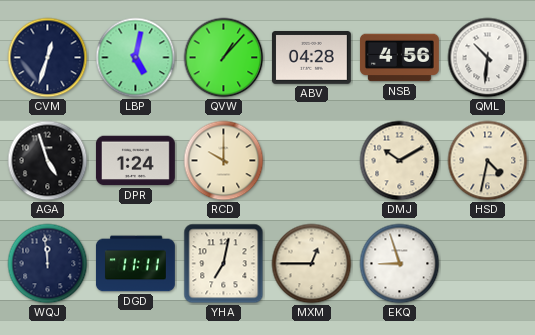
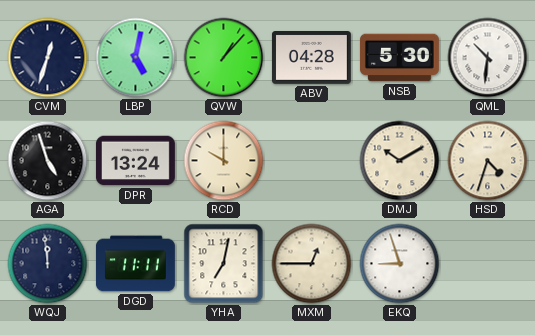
NSB: 4:56 -> 5:30 (399, 58)
DPR: 1:24 -> 13:24 (135, 161)
HSD: 4:32 -> 4:33 (488, 161)
